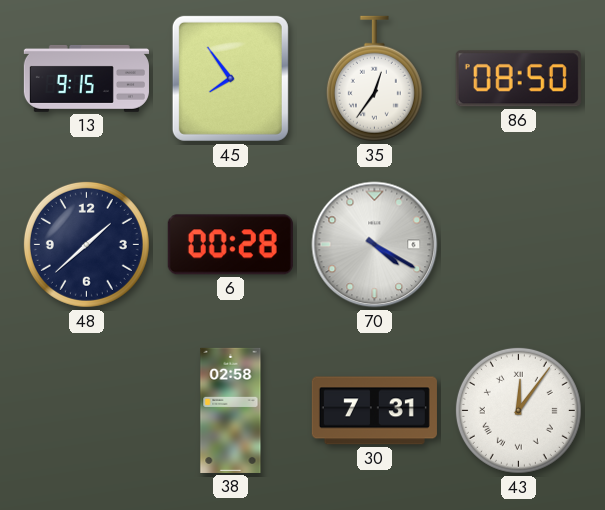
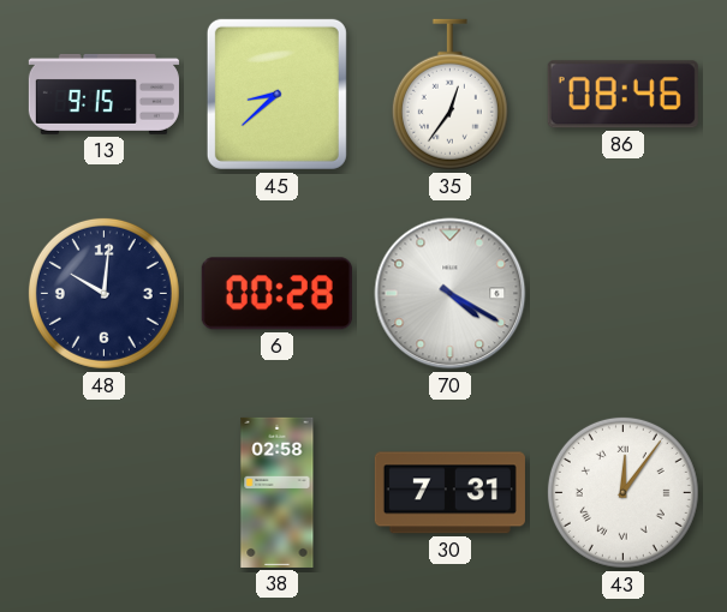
45: 7:54 -> 8:38 (276, 94)
86: 08:50 -> 08:46 (622, 95)
48: 1:38 -> 10:01 (103, 293)
